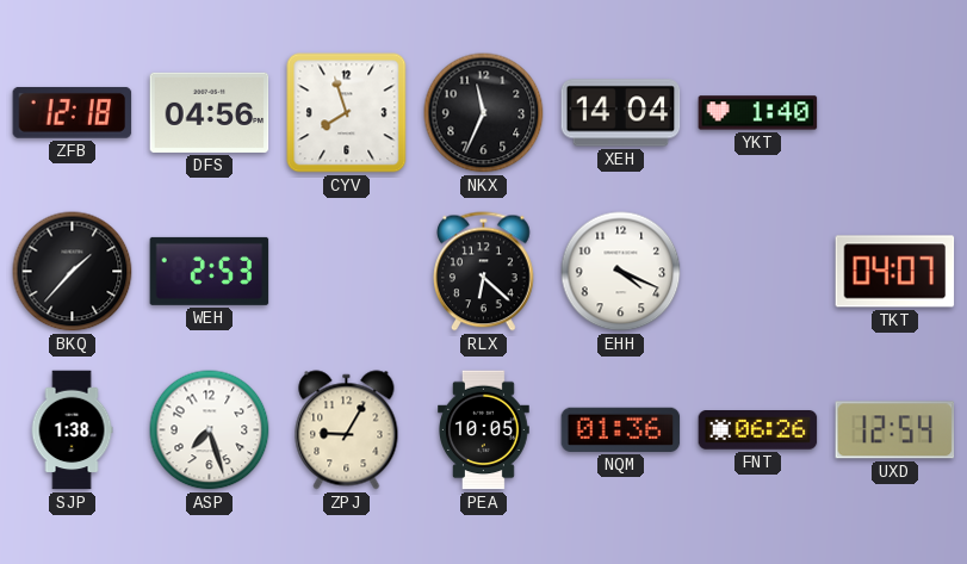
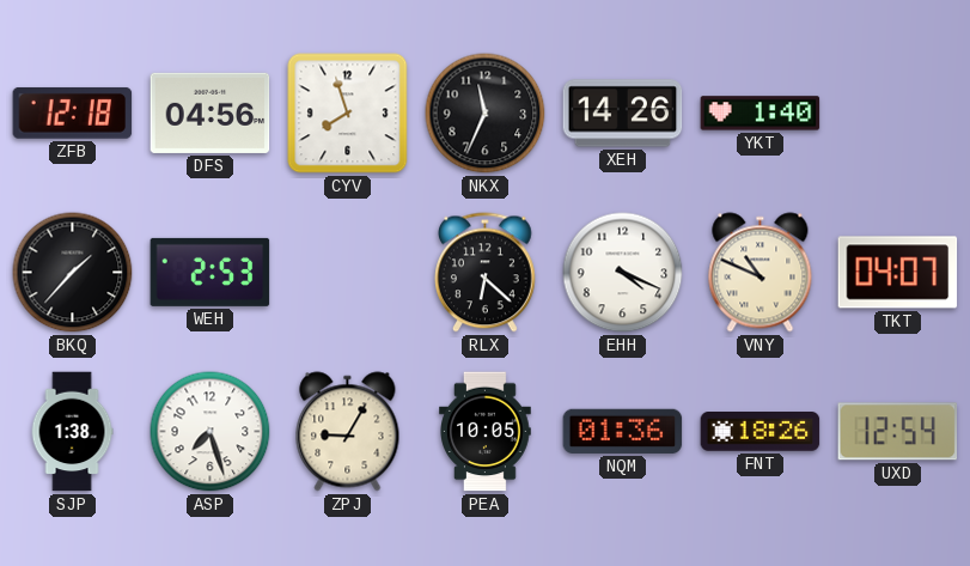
XEH: 14:04 -> 14:26 (623, 114)
VNY: none -> 10:49 (761, 273)
FNT: 06:26 -> 18:26 (761, 432)
